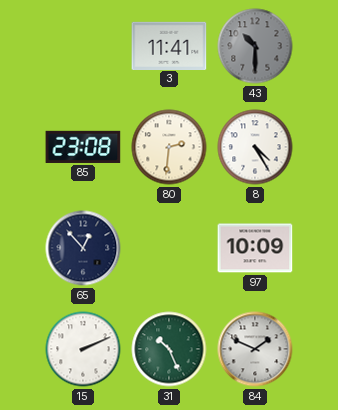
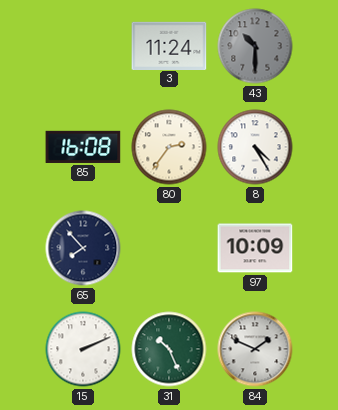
3: 11:41 -> 11:24 (169, 45)
85: 23:08 -> 16:08 (83, 147)
80: 2:31 -> 2:36 (169, 147)
65: 12:53 -> 7:53 (83, 248)
